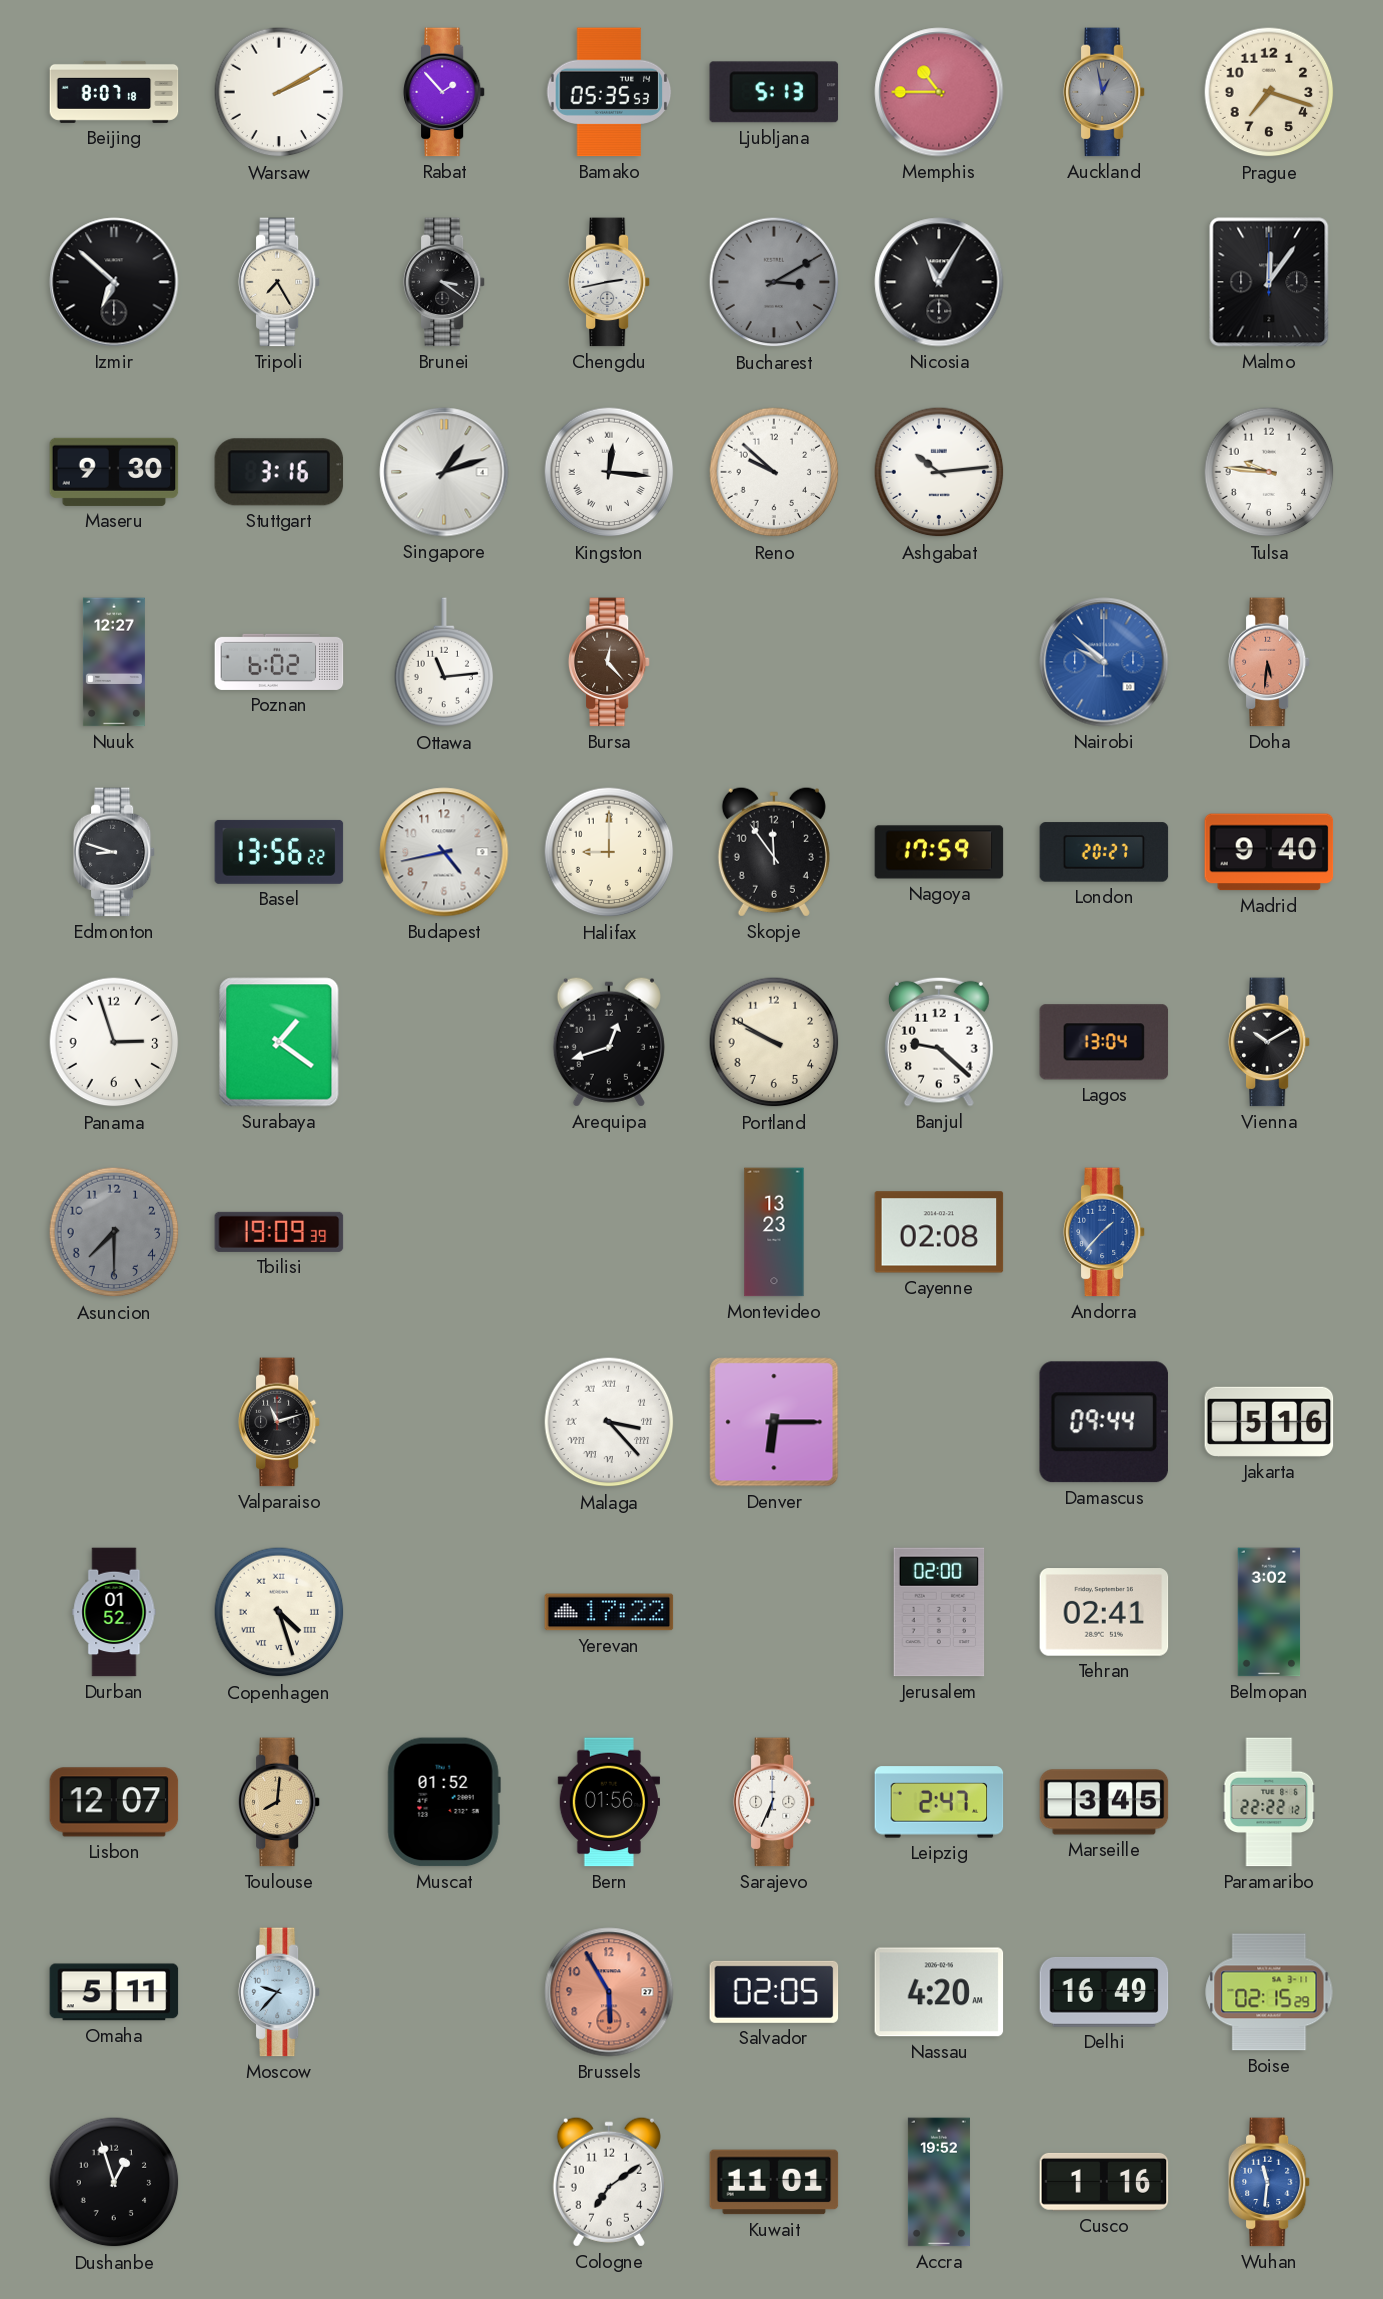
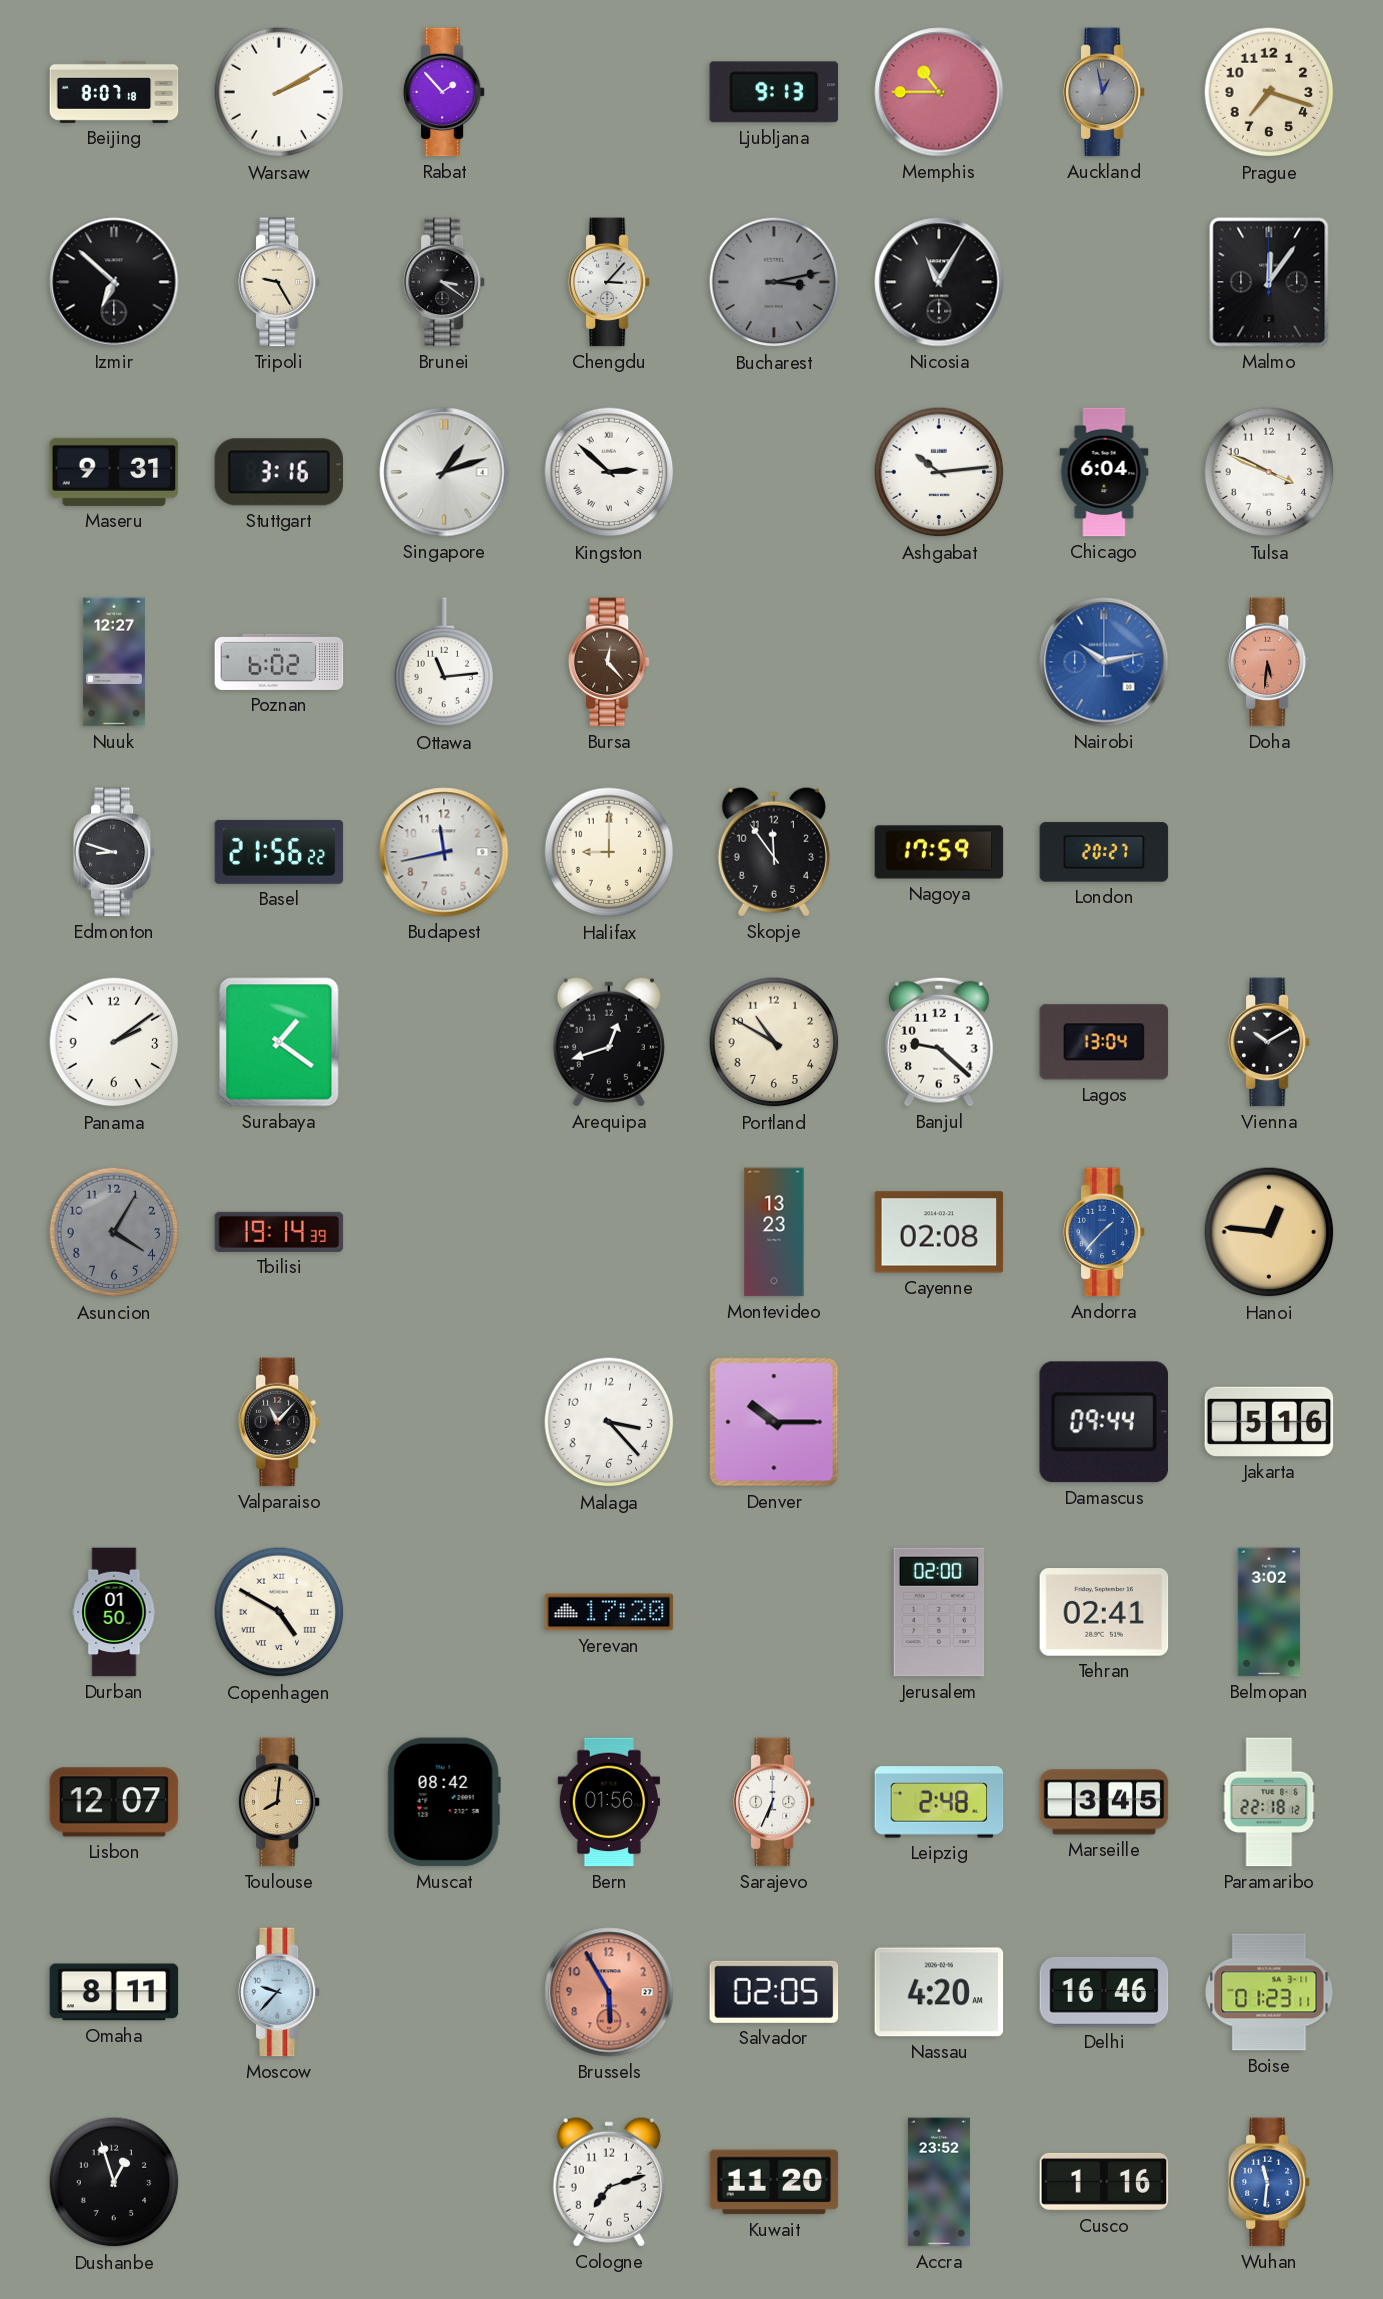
Bamako: 05:35 -> none (609, 92)
Ljubljana: 5:13 -> 9:13 (774, 92)
Tripoli: 7:25 -> 9:25 (279, 282)
Chengdu: 2:43 -> 3:07 (609, 282)
Bucharest: 3:10 -> 3:13 (774, 282)
Maseru: 9:30 -> 9:31 (114, 472)
Kingston: 12:16 -> 2:52 (609, 472)
Reno: 9:52 -> none (774, 472)
Chicago: none -> 6:04 (1104, 472)
Tulsa: 9:46 -> 3:49 (1269, 472)
Nairobi: 9:52 -> 10:13 (1104, 662)
Basel: 13:56 -> 21:56 (279, 852)
Budapest: 4:43 -> 11:43 (444, 852)
Madrid: 9:40 -> none (1269, 852)
Panama: 2:57 -> 2:09 (114, 1042)
Portland: 9:50 -> 10:50 (774, 1042)
Asuncion: 7:30 -> 4:05 (114, 1232)
Tbilisi: 19:09 -> 19:14 (279, 1232)
Hanoi: none -> 12:46 (1269, 1232)
Valparaiso: 11:12 -> 11:07 (279, 1422)
Malaga numerals: Roman -> Arabic (609, 1422)
Denver: 6:15 -> 10:15 (774, 1422)
Durban: 01:52 -> 01:50 (114, 1612)
Copenhagen: 4:27 -> 4:50 (279, 1612)
Yerevan: 17:22 -> 17:20 (609, 1612)
Muscat: 01:52 -> 08:42 (444, 1802)
Leipzig: 2:47 -> 2:48 (939, 1802)
Paramaribo: 22:22 -> 22:18 (1269, 1802)
Omaha: 5:11 -> 8:11 (114, 1992)
Delhi: 16:49 -> 16:46 (1104, 1992)
Boise: 02:15 -> 01:23 (1269, 1992)
Cologne: 7:09 -> 7:12 (609, 2182)
Kuwait: 11:01 -> 11:20 (774, 2182)
Accra: 19:52 -> 23:52 (939, 2182)
